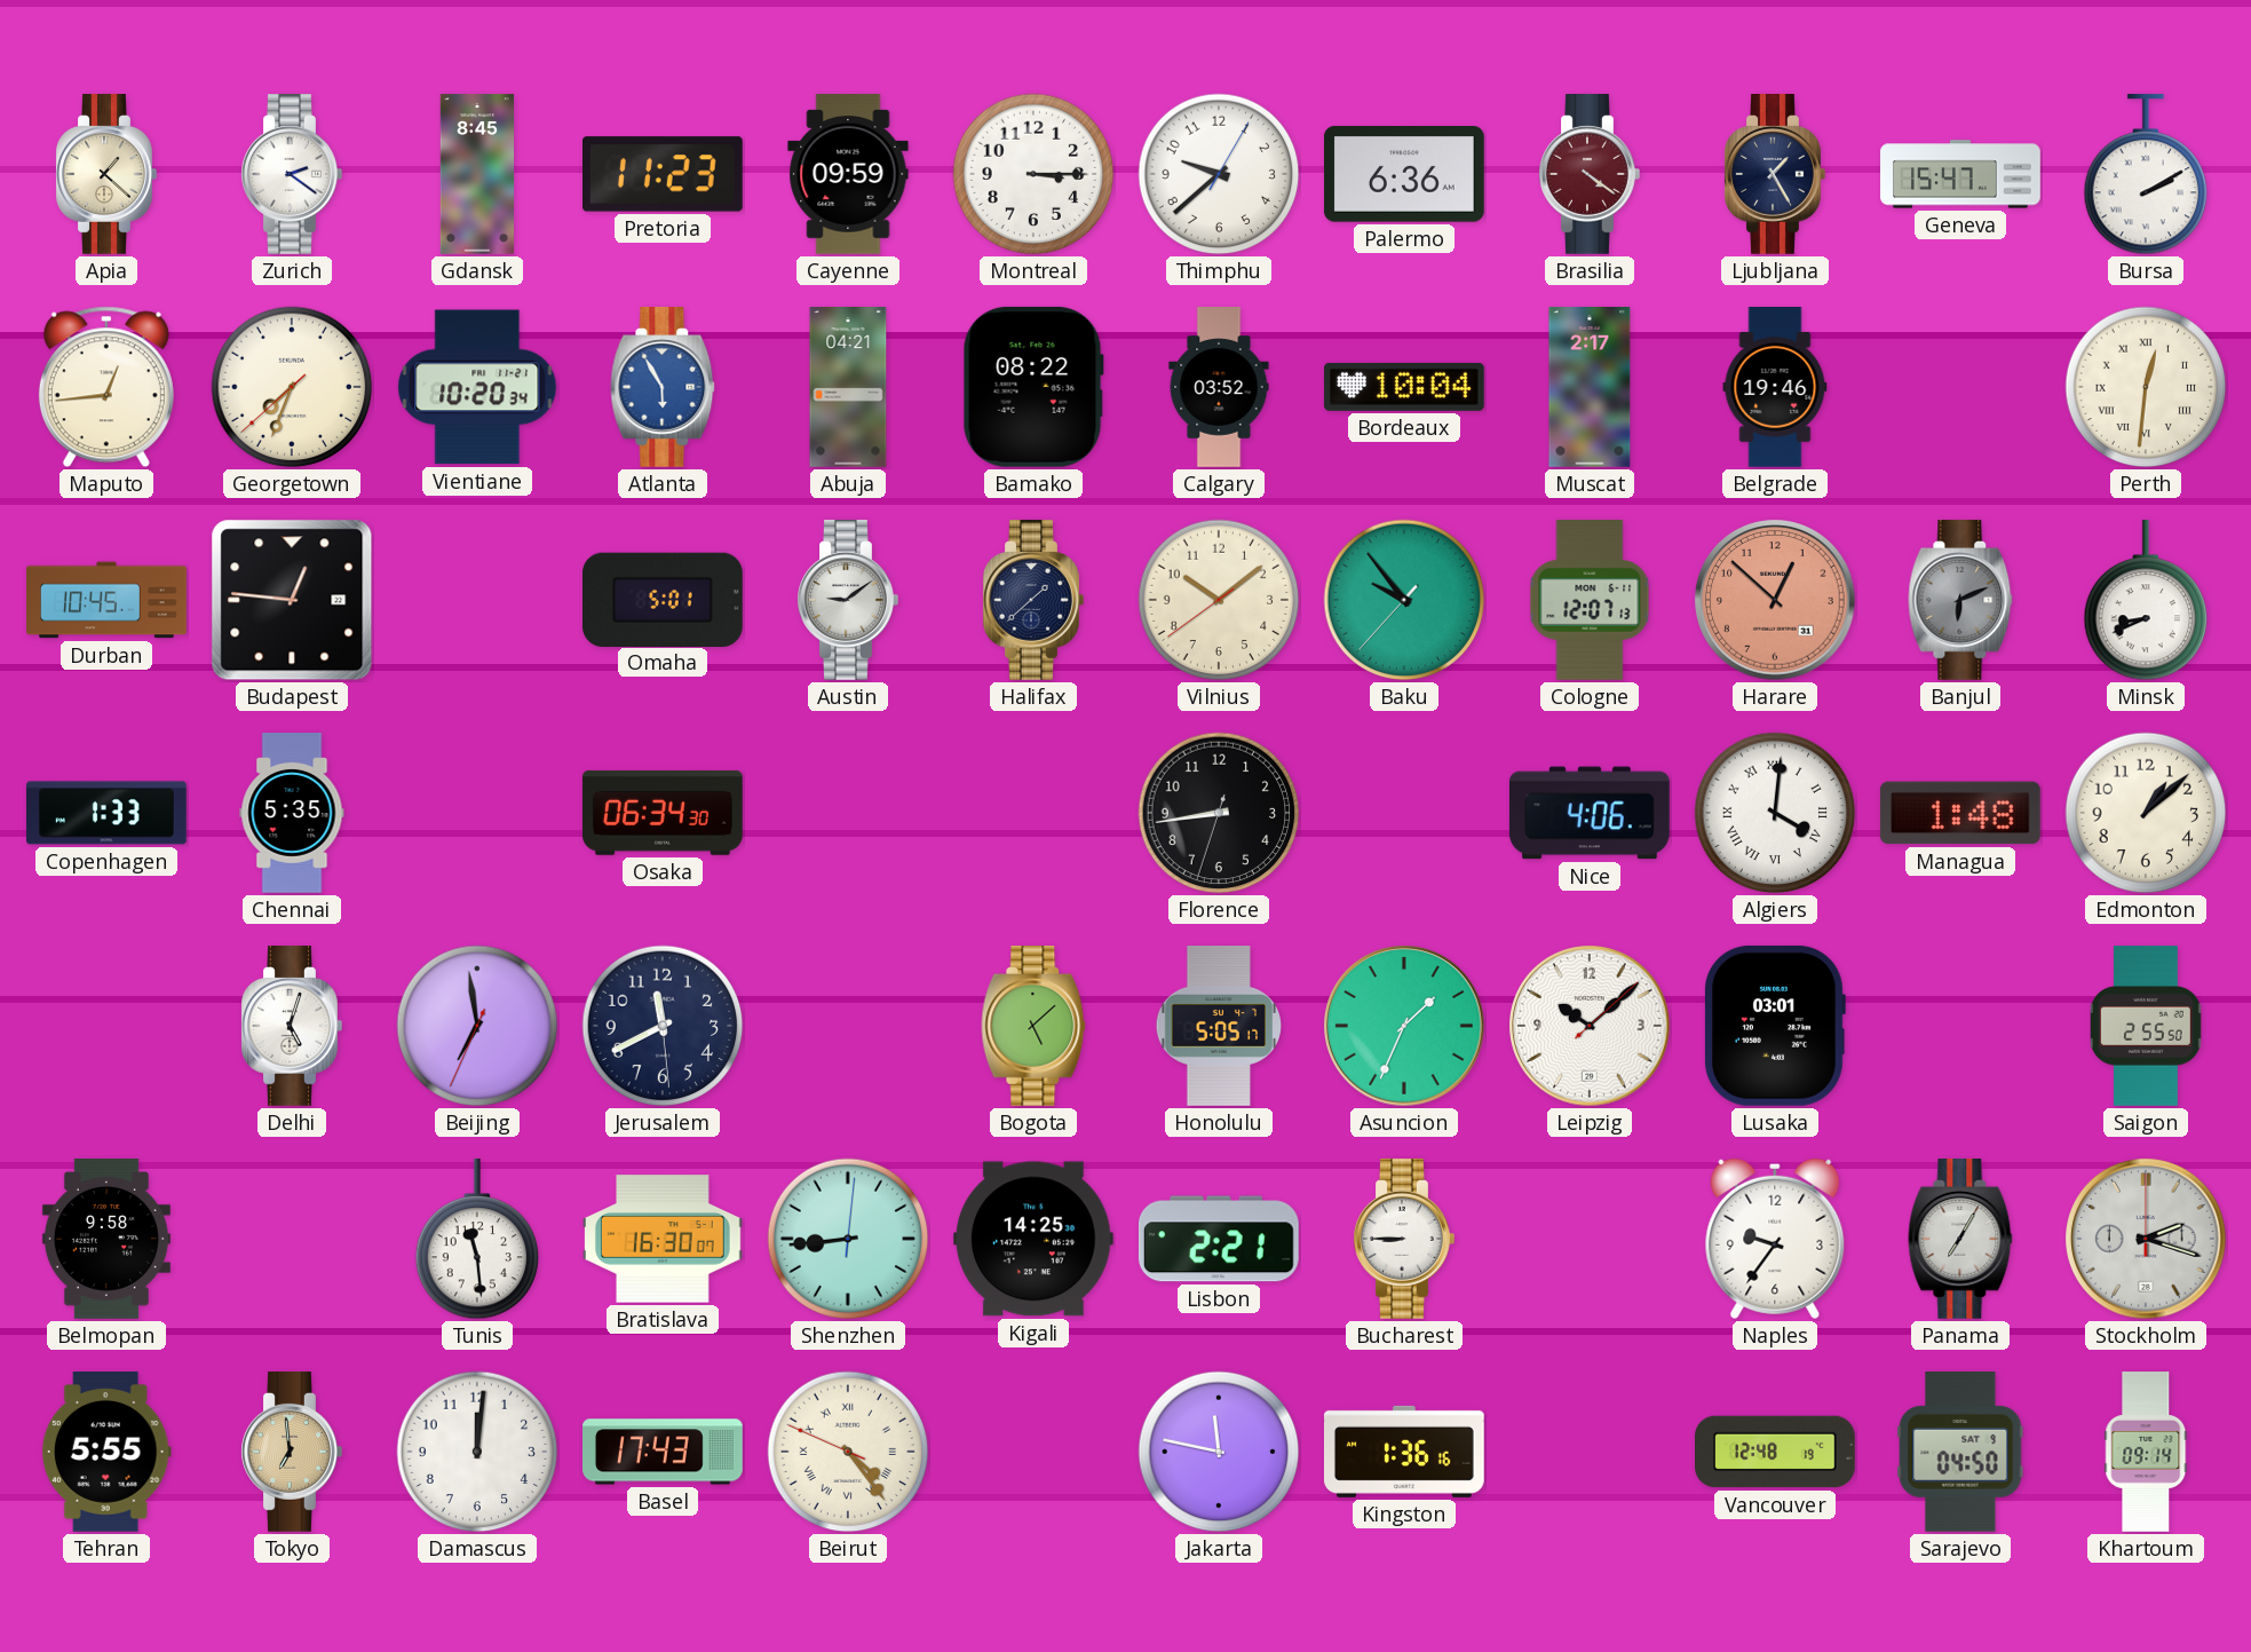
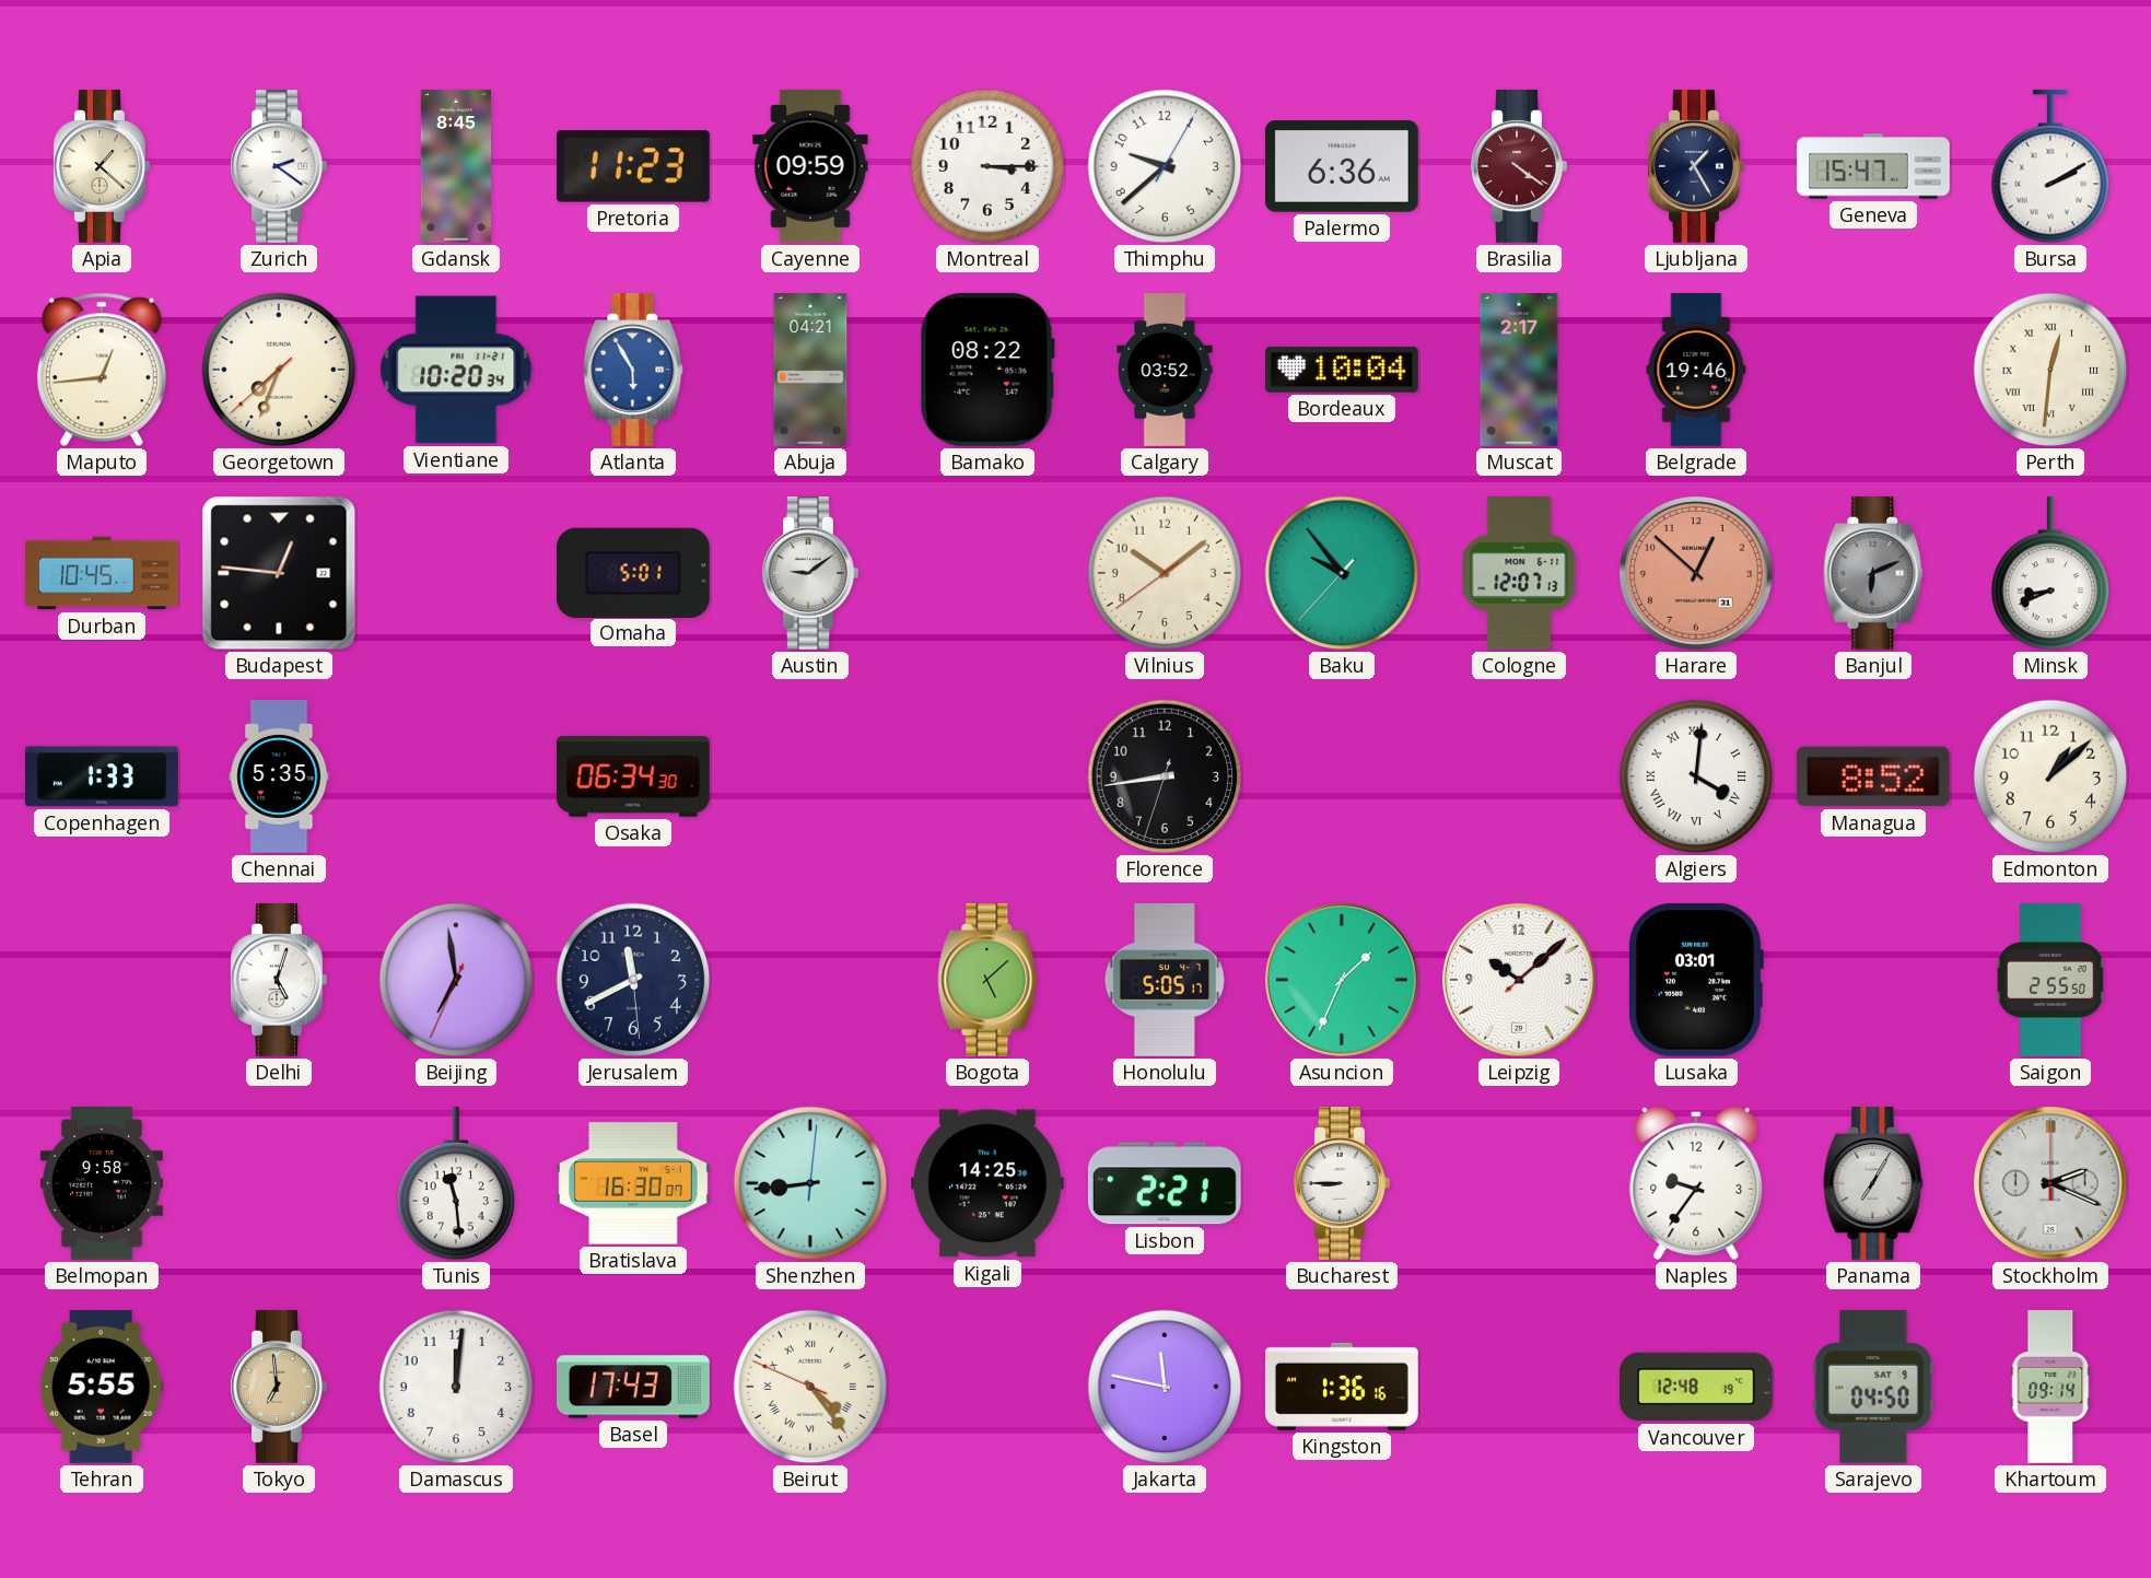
Halifax: 1:38 -> none (1033, 601)
Nice: 4:06 -> none (1590, 813)
Managua: 1:48 -> 8:52 (1873, 776)
Stockholm: 2:18 -> 2:19 (2050, 1183)
